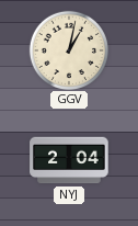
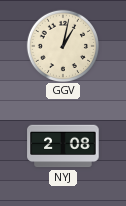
NYJ: 2:04 -> 2:08 (63, 146)
